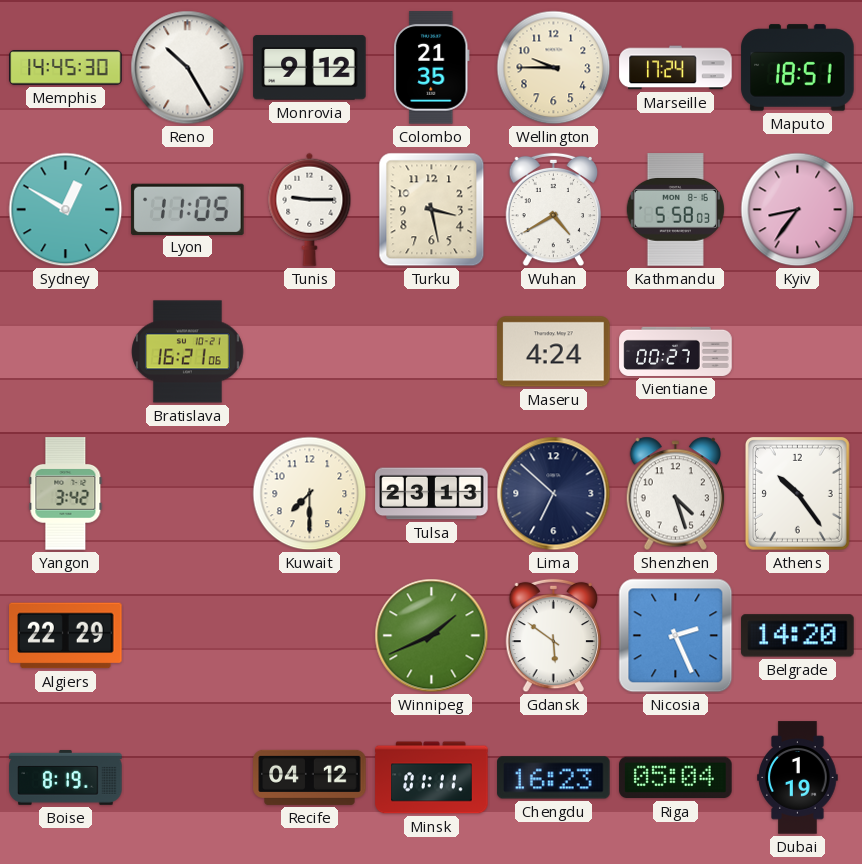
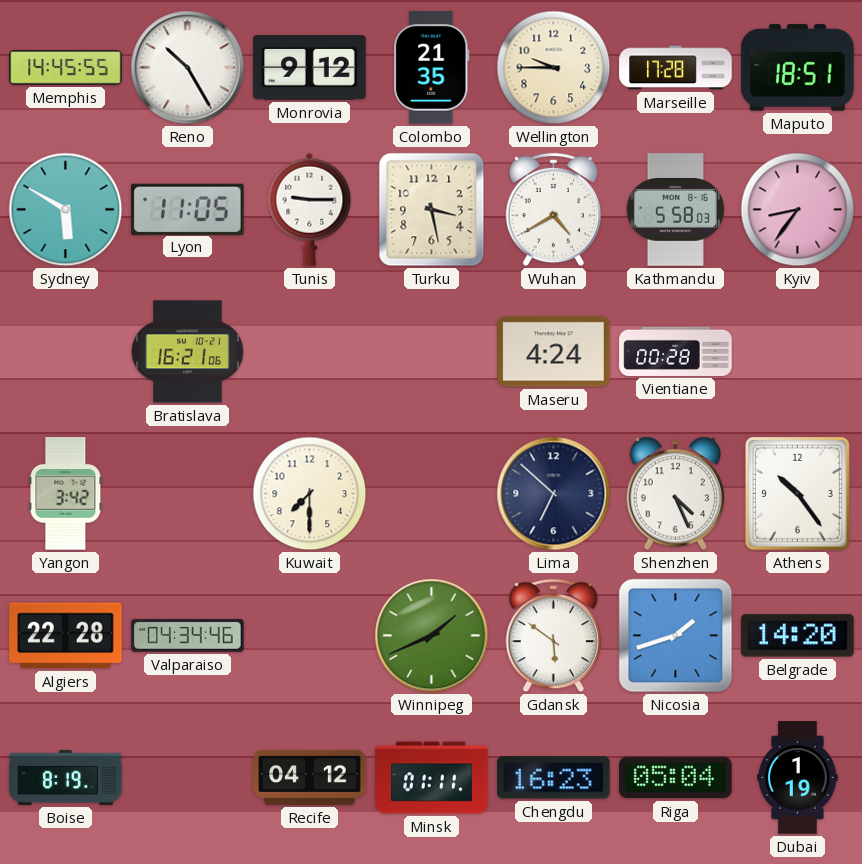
Memphis: 14:45:30 -> 14:45:55 (66, 68)
Marseille: 17:24 -> 17:28 (676, 68)
Sydney: 12:50 -> 5:50 (66, 210)
Vientiane: 00:27 -> 00:28 (676, 351)
Tulsa: 23:13 -> none (432, 494)
Shenzhen: 4:27 -> 4:26 (676, 494)
Algiers: 22:29 -> 22:28 (66, 636)
Valparaiso: none -> 04:34 (188, 635)
Nicosia: 2:26 -> 1:42 (676, 636)
